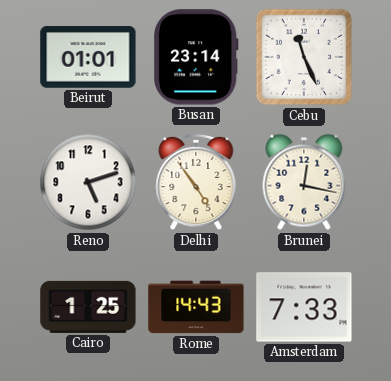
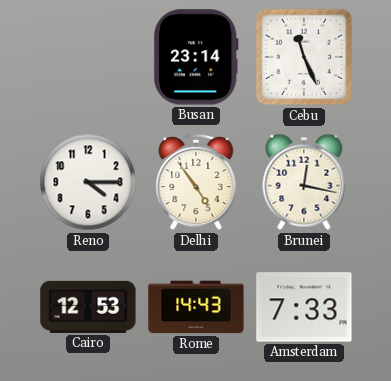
Beirut: 01:01 -> none (88, 57)
Reno: 5:12 -> 4:15 (88, 182)
Cairo: 1:25 -> 12:53 (88, 307)
